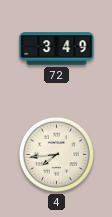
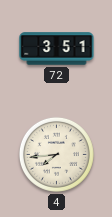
72: 3:49 -> 3:51 (57, 49)
